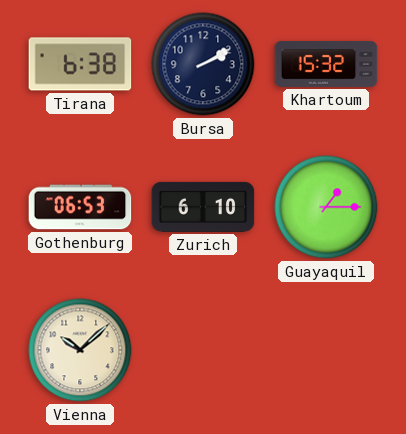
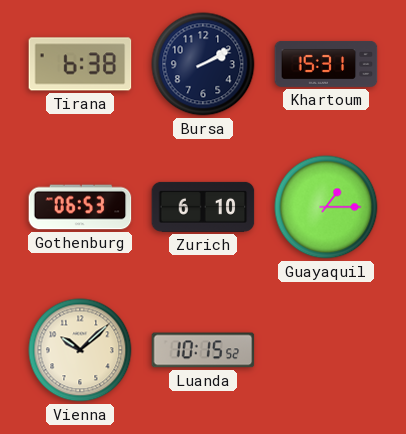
Khartoum: 15:32 -> 15:31 (326, 64)
Luanda: none -> 10:15 (203, 350)
